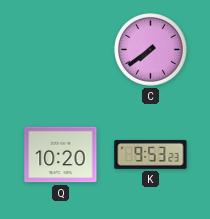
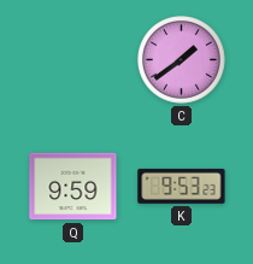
C: 7:39 -> 1:39 (182, 60)
Q: 10:20 -> 9:59 (73, 187)
